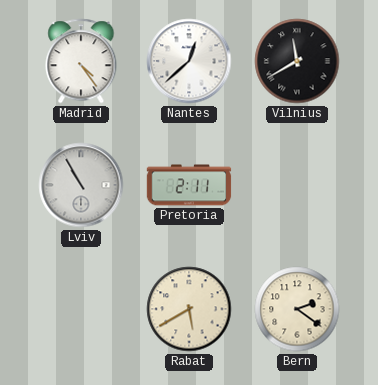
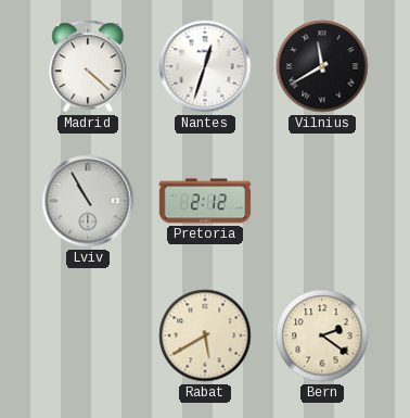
Madrid: 4:24 -> 4:22 (88, 66)
Nantes: 12:38 -> 12:33 (205, 66)
Pretoria: 2:11 -> 2:12 (205, 201)
